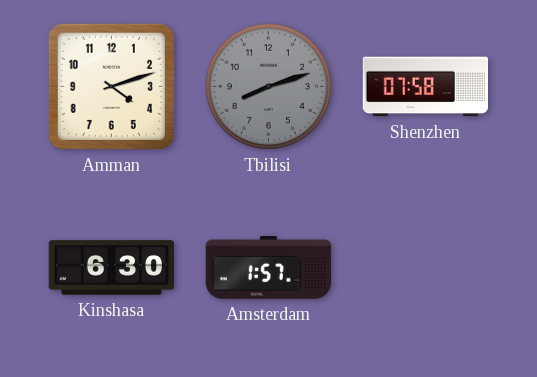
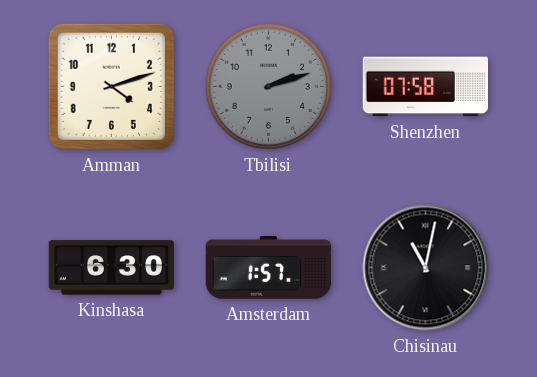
Tbilisi: 8:12 -> 2:12 (268, 86)
Chisinau: none -> 11:02 (426, 268)
